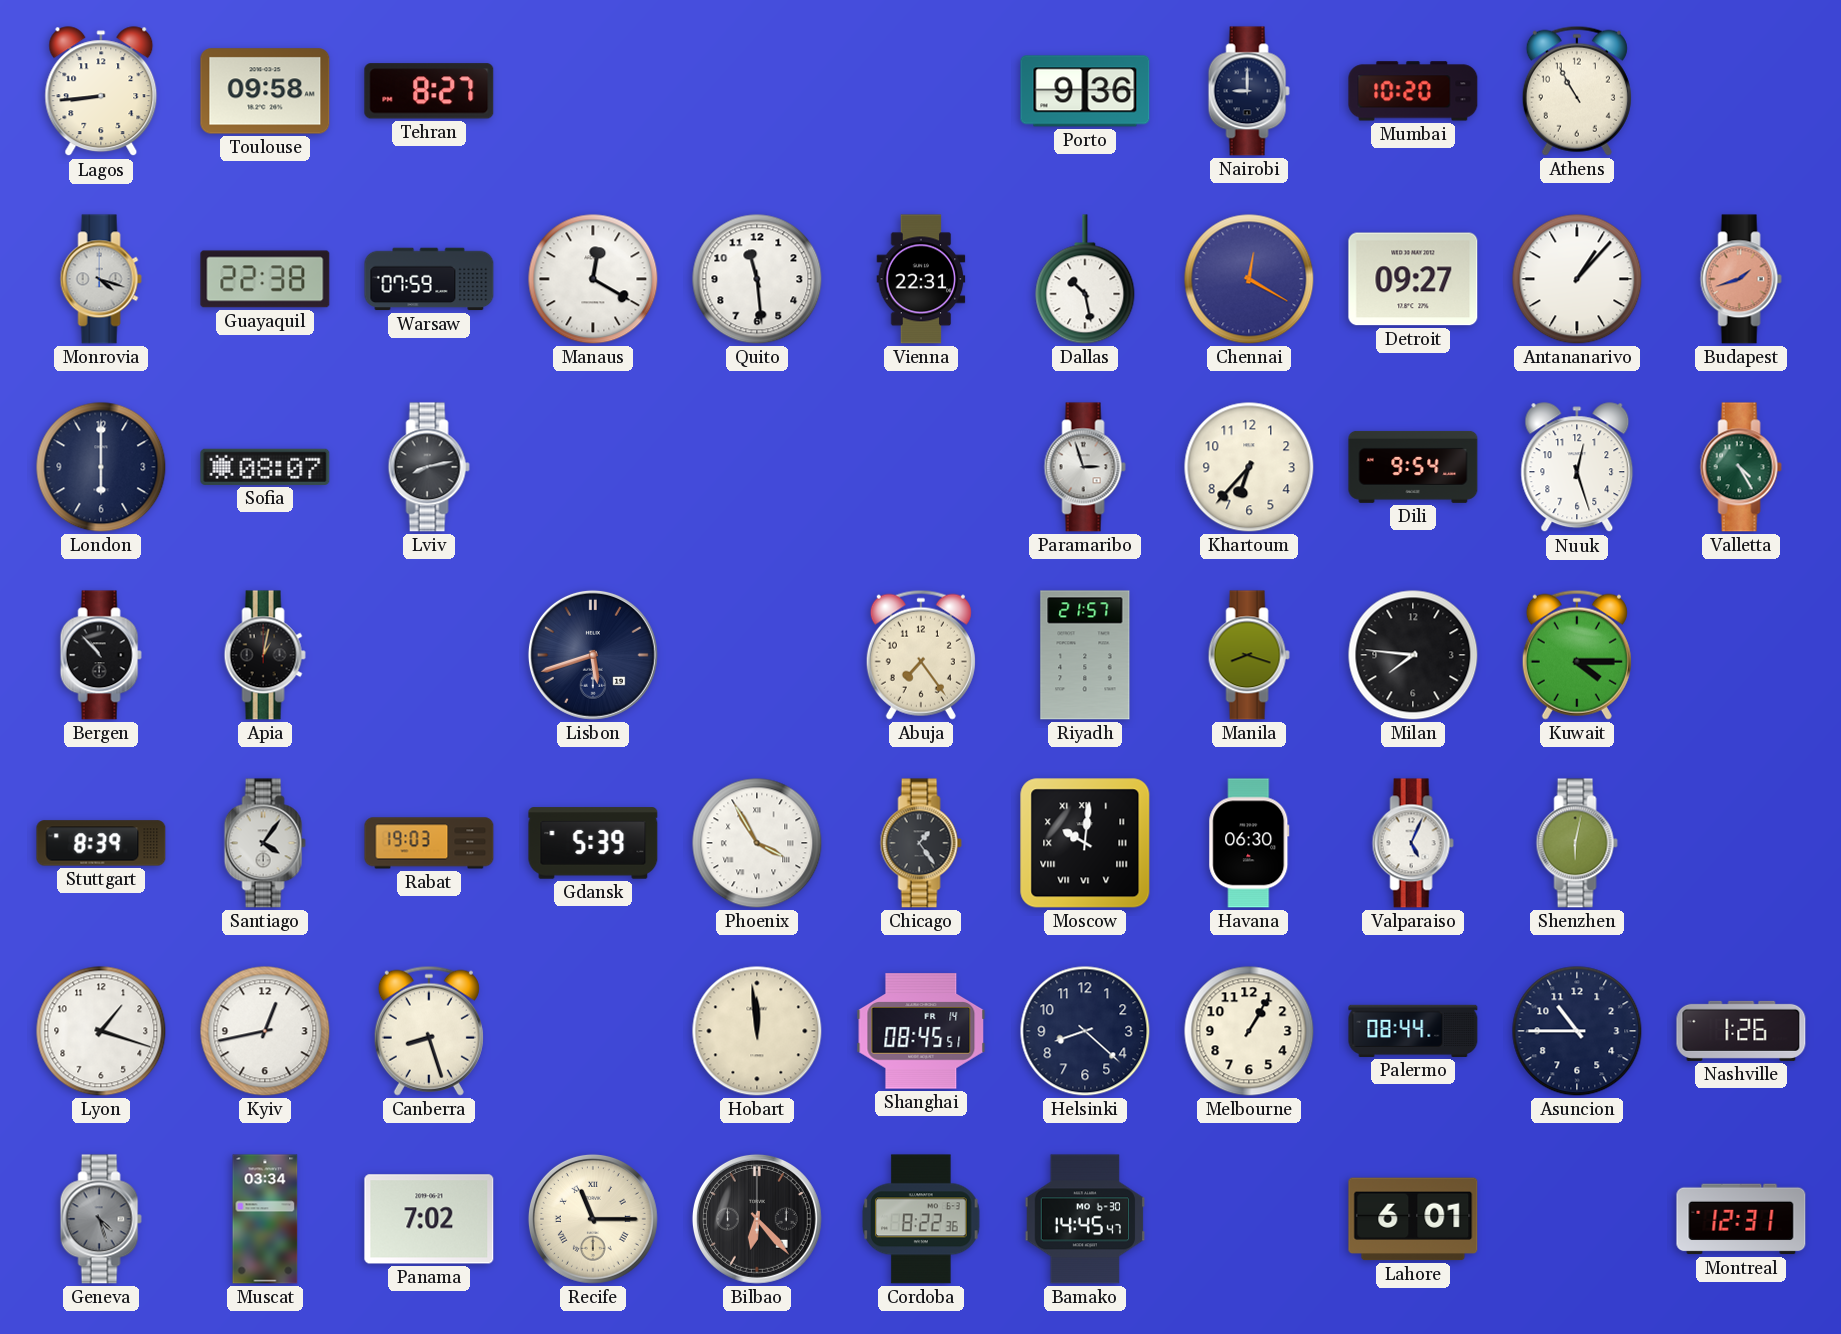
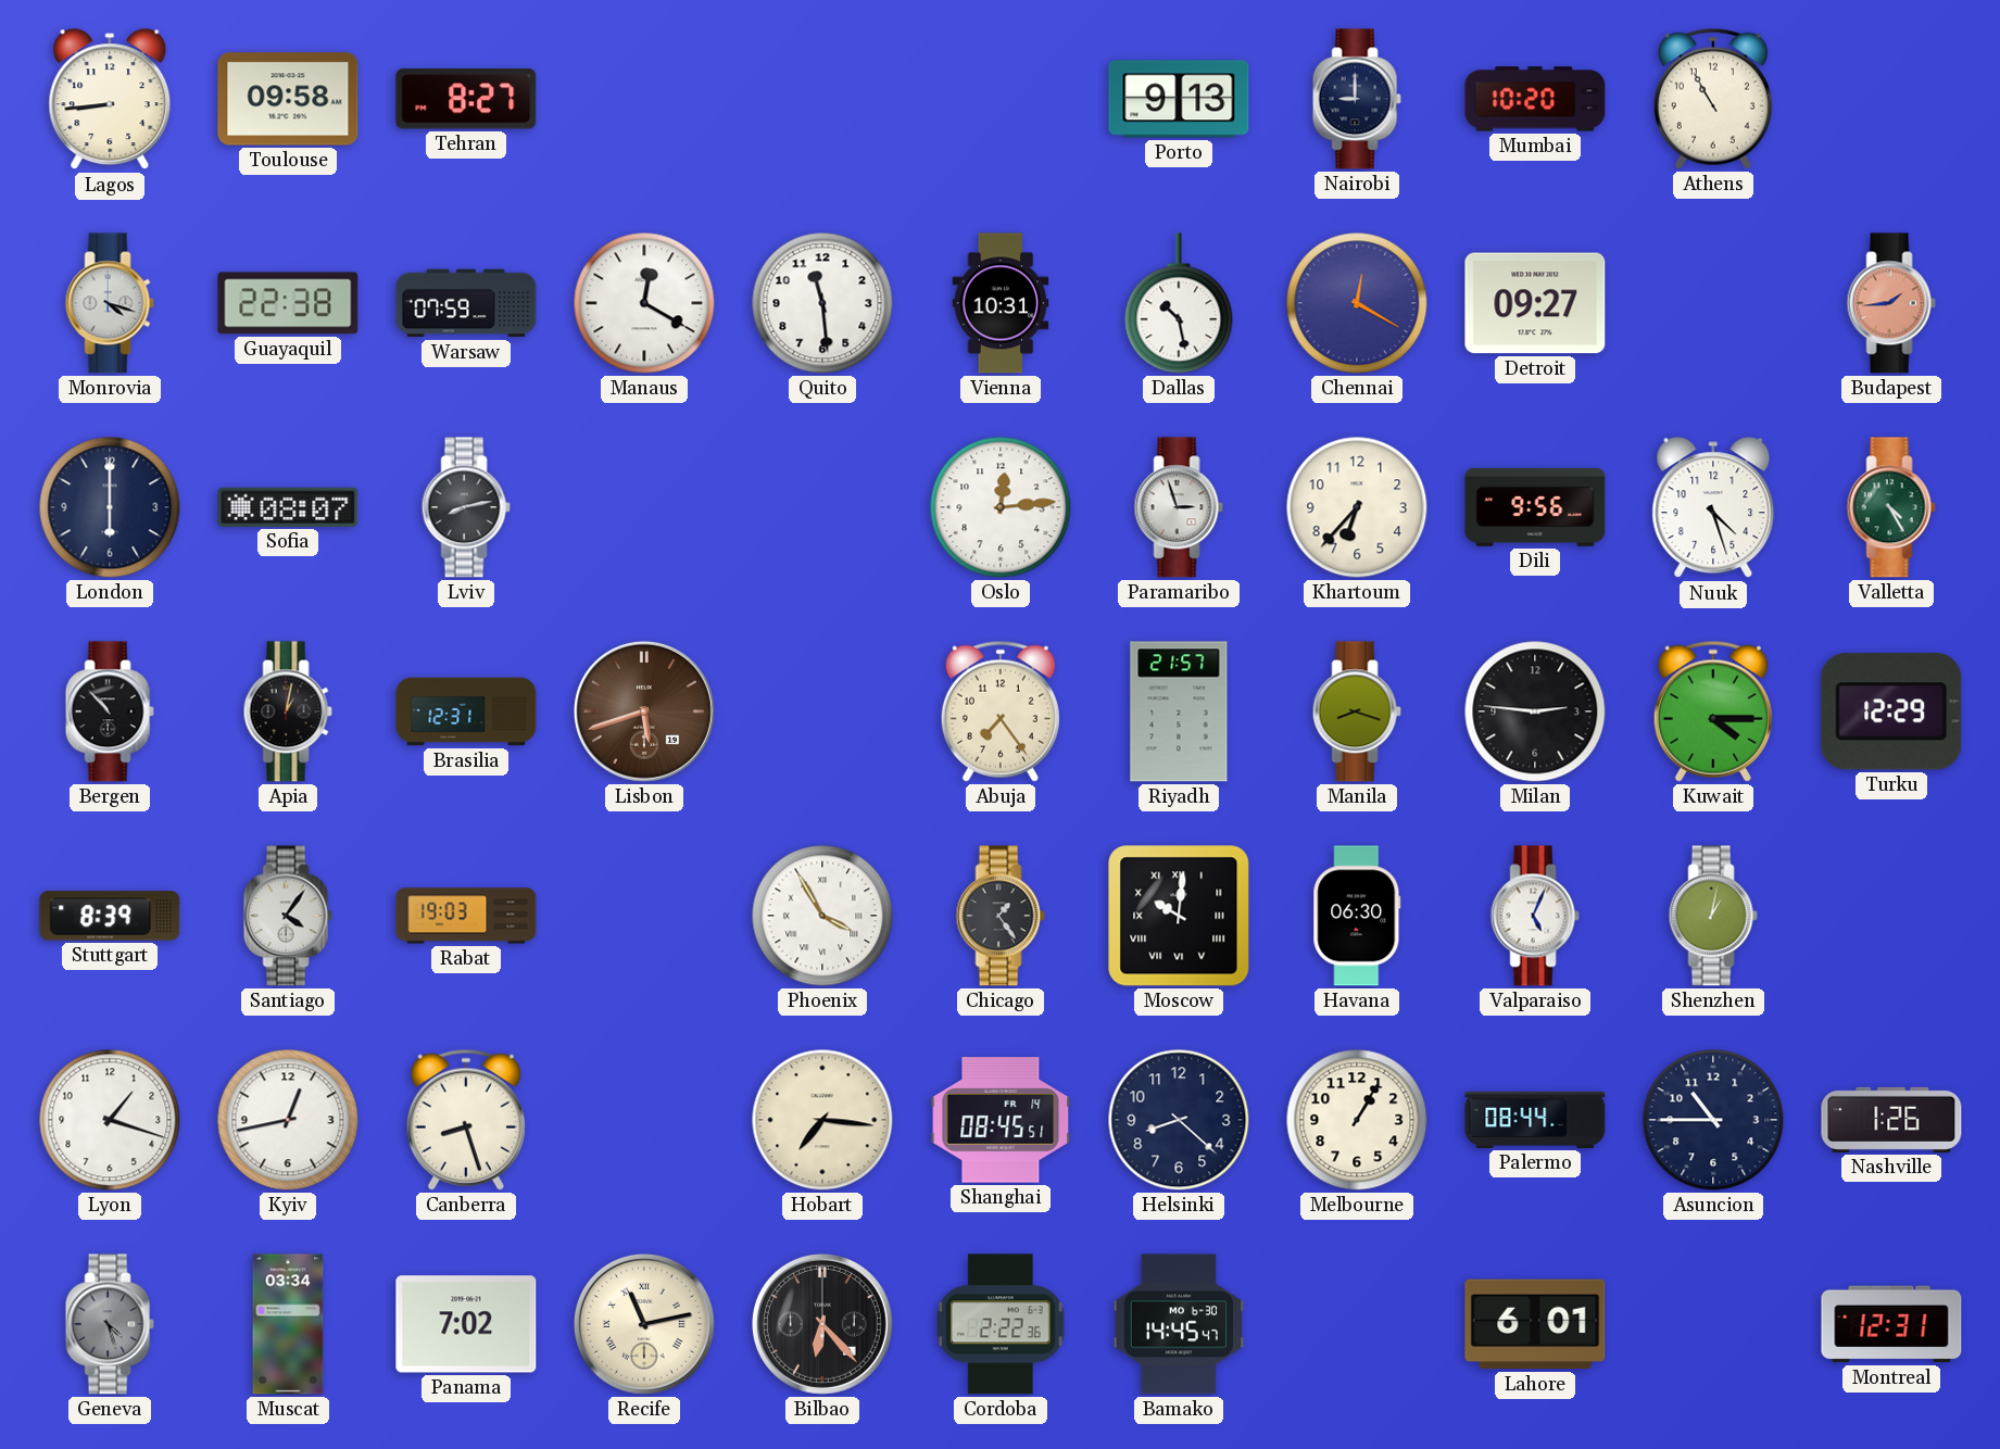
Porto: 9:36 -> 9:13 (1179, 99)
Vienna: 22:31 -> 10:31 (1001, 303)
Antananarivo: 1:07 -> none (1577, 279)
Budapest: 1:42 -> 1:44 (1891, 303)
Oslo: none -> 12:14 (1001, 507)
Dili: 9:54 -> 9:56 (1535, 507)
Nuuk: 12:27 -> 4:27 (1713, 508)
Brasilia: none -> 12:31 (466, 711)
Lisbon dial: navy -> brown (644, 711)
Milan: 7:46 -> 2:46 (1535, 711)
Turku: none -> 12:29 (1891, 711)
Gdansk: 5:39 -> none (593, 843)
Shenzhen: 6:02 -> 1:02 (1713, 916)
Hobart: 11:59 -> 7:16 (822, 1120)
Recife: 11:15 -> 11:13 (644, 1324)
Cordoba: 8:22 -> 2:22 (1002, 1324)
